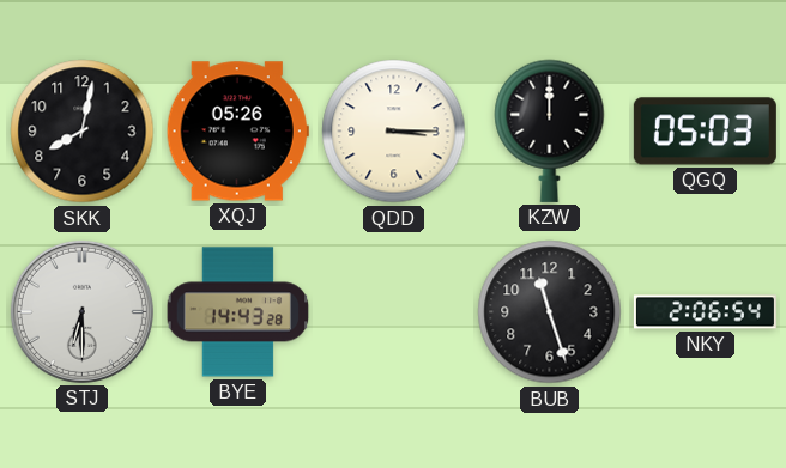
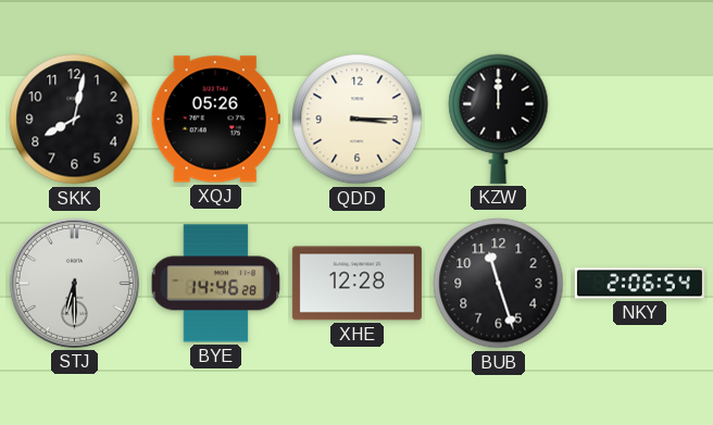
QGQ: 05:03 -> none (705, 132)
BYE: 14:43 -> 14:46 (216, 284)
XHE: none -> 12:28 (356, 284)
